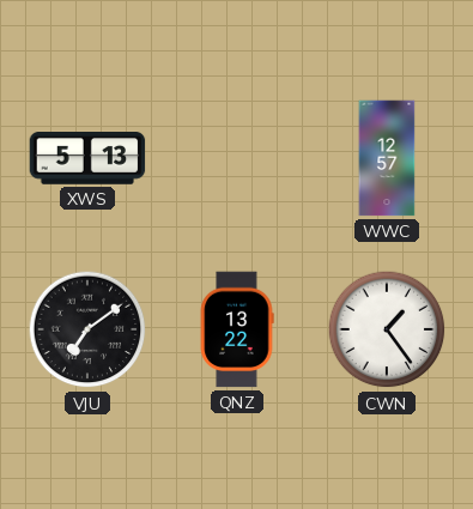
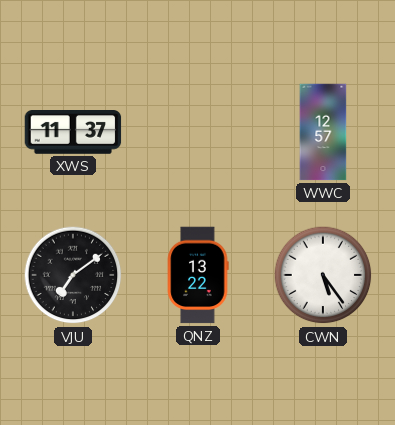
XWS: 5:13 -> 11:37 (73, 133)
CWN: 1:24 -> 5:24 (323, 275)
